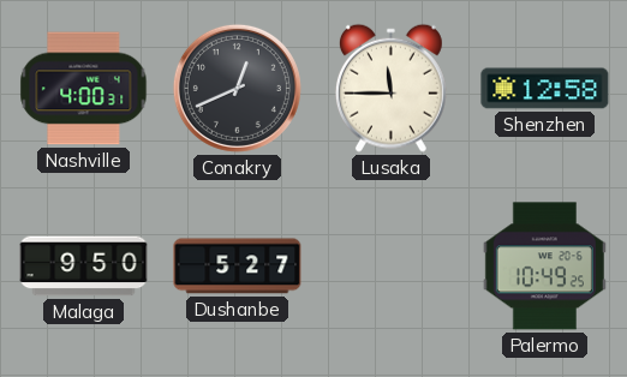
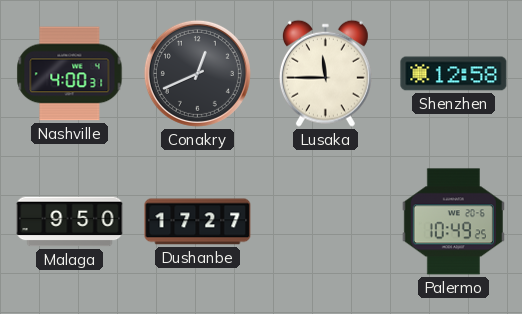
Dushanbe: 5:27 -> 17:27 (198, 222)
